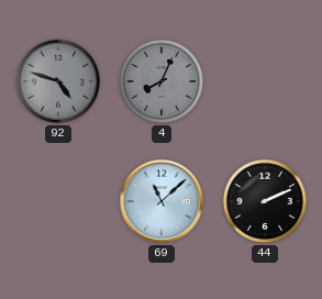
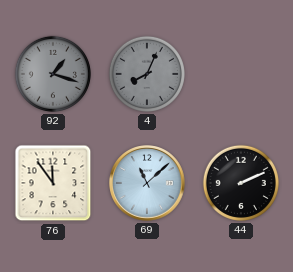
92: 4:48 -> 1:18 (53, 74)
76: none -> 11:54 (53, 183)
